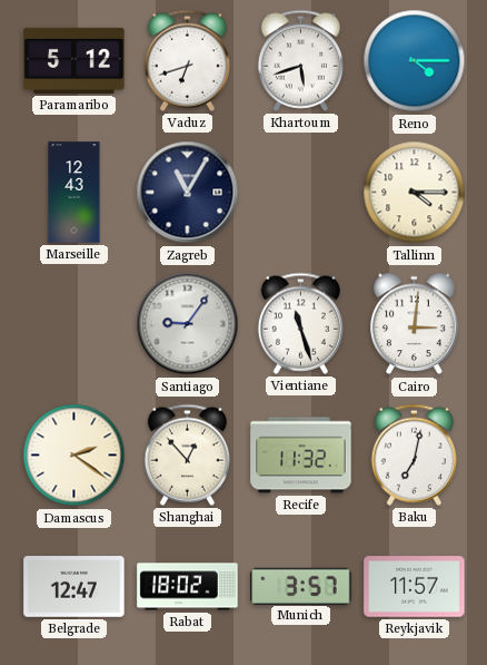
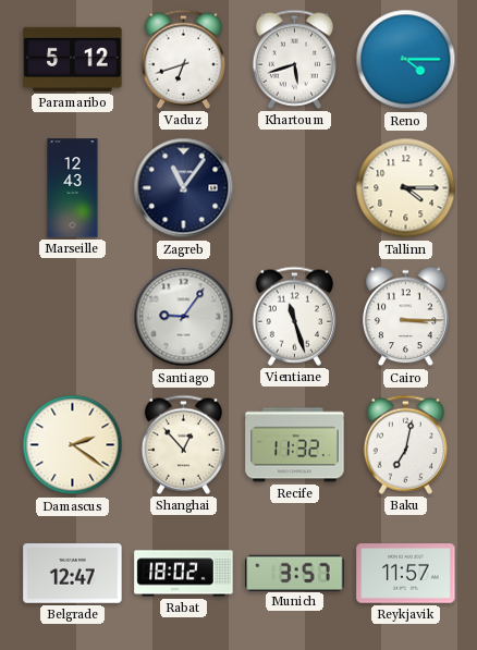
Zagreb: 11:05 -> 11:06 (184, 188)
Cairo: 3:01 -> 3:15 (406, 317)
